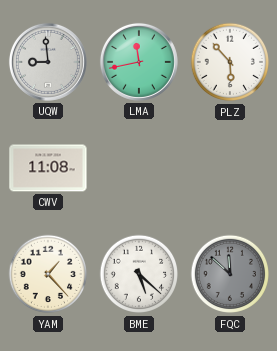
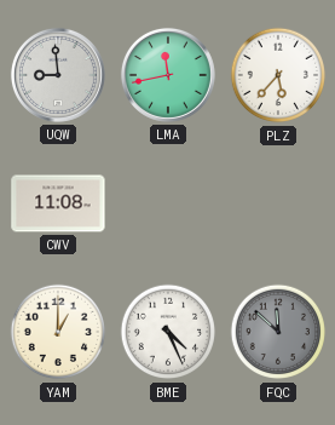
PLZ: 5:53 -> 5:37 (278, 75)
YAM: 1:23 -> 1:00 (58, 332)
BME: 5:22 -> 4:26 (168, 332)
